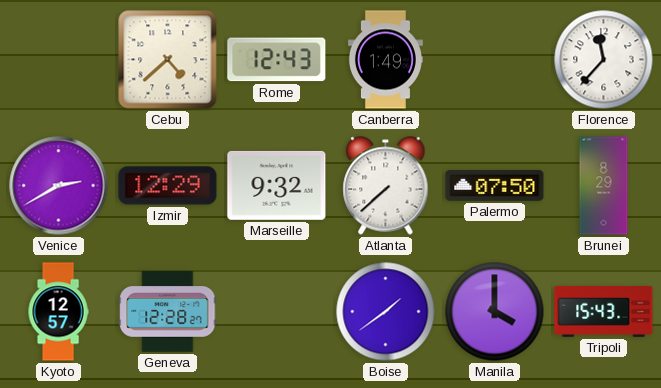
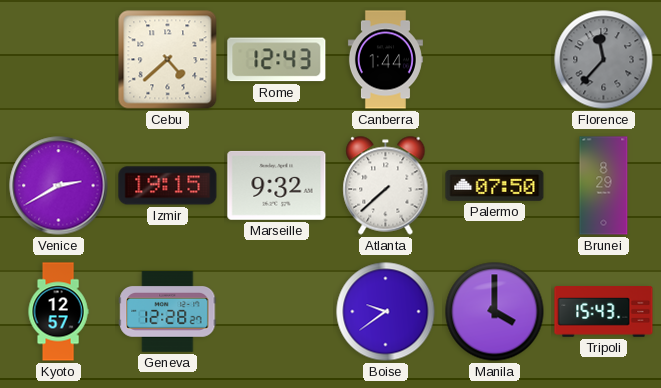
Canberra: 1:49 -> 1:44 (385, 60)
Florence dial: white -> grey (604, 60)
Izmir: 12:29 -> 19:15 (168, 186)
Boise: 1:39 -> 9:39 (386, 312)
